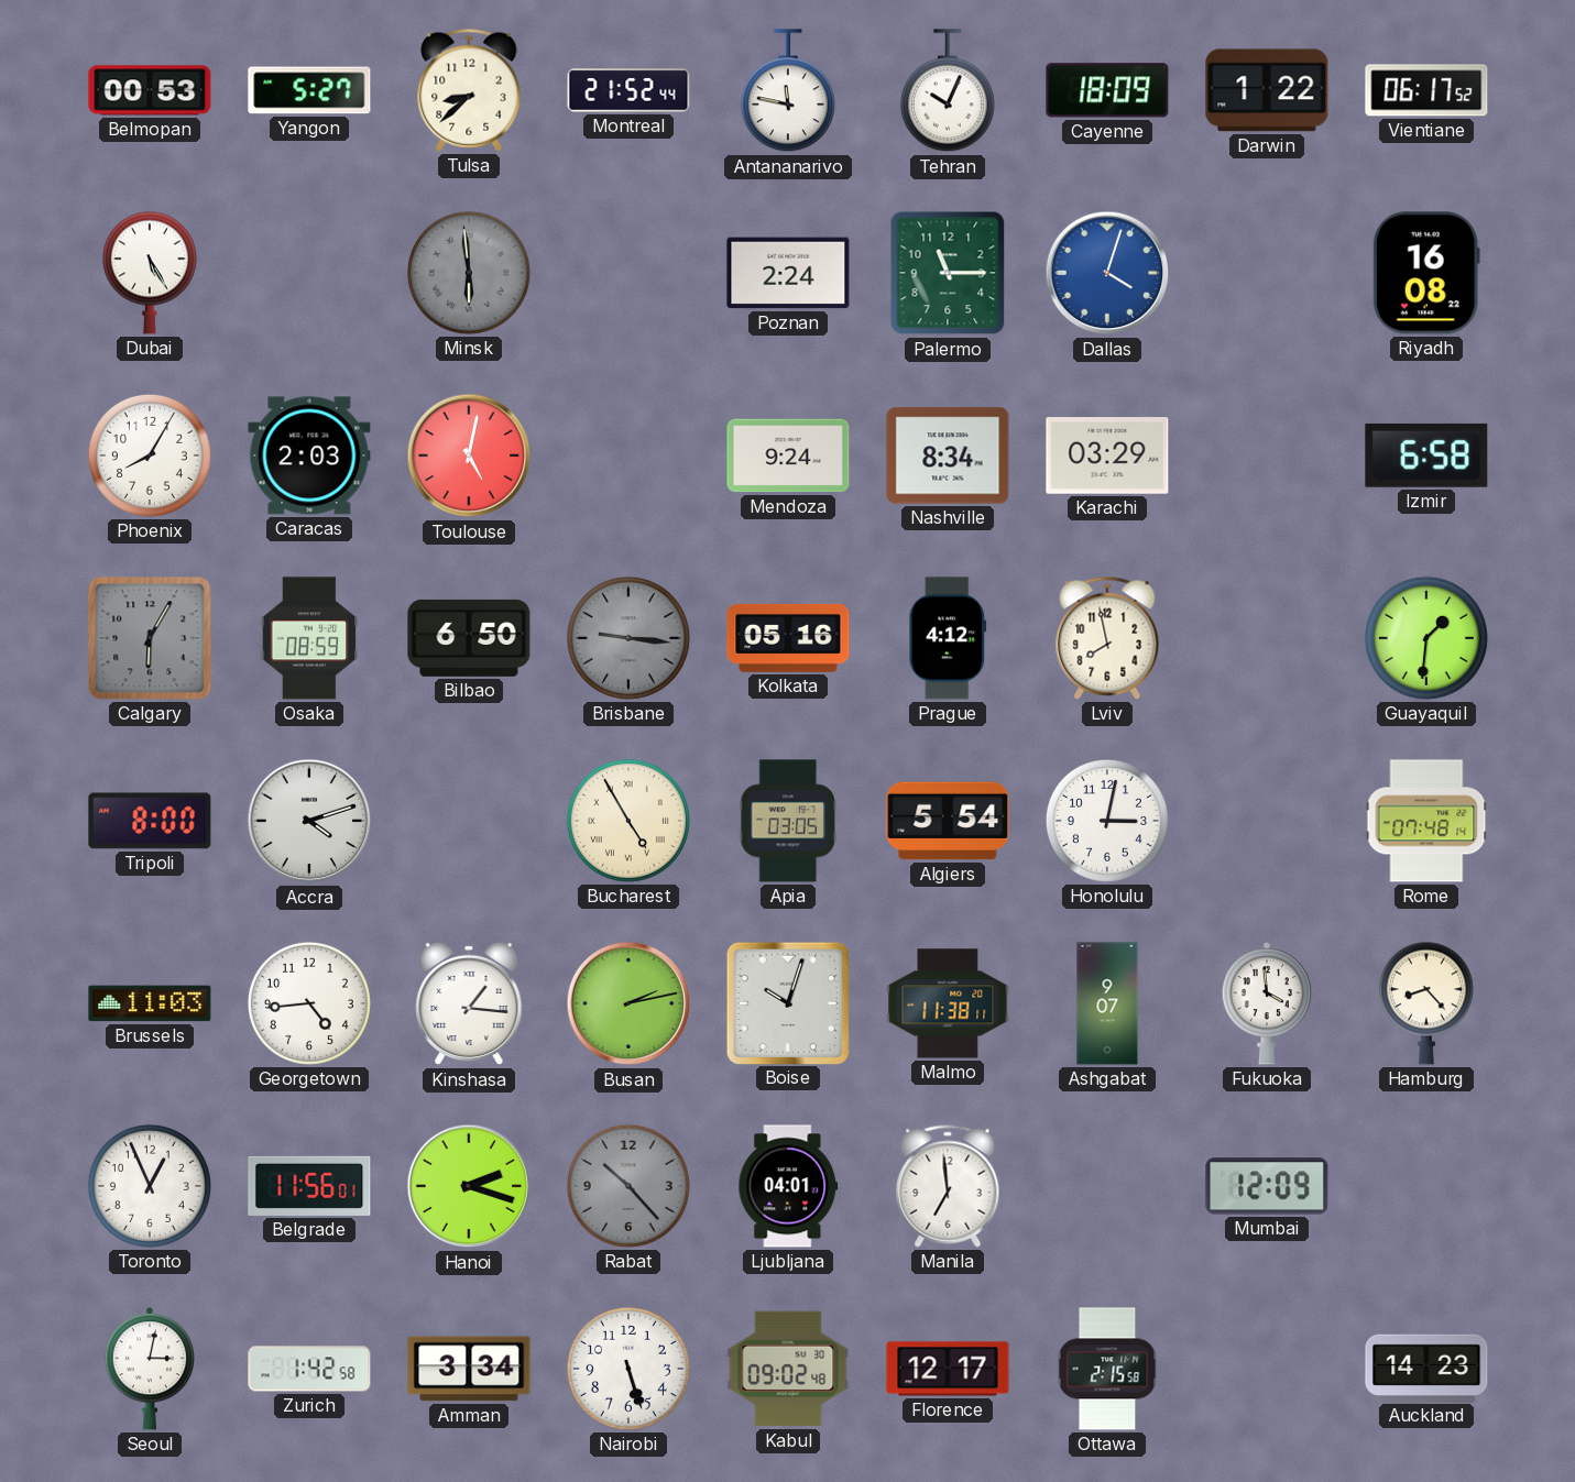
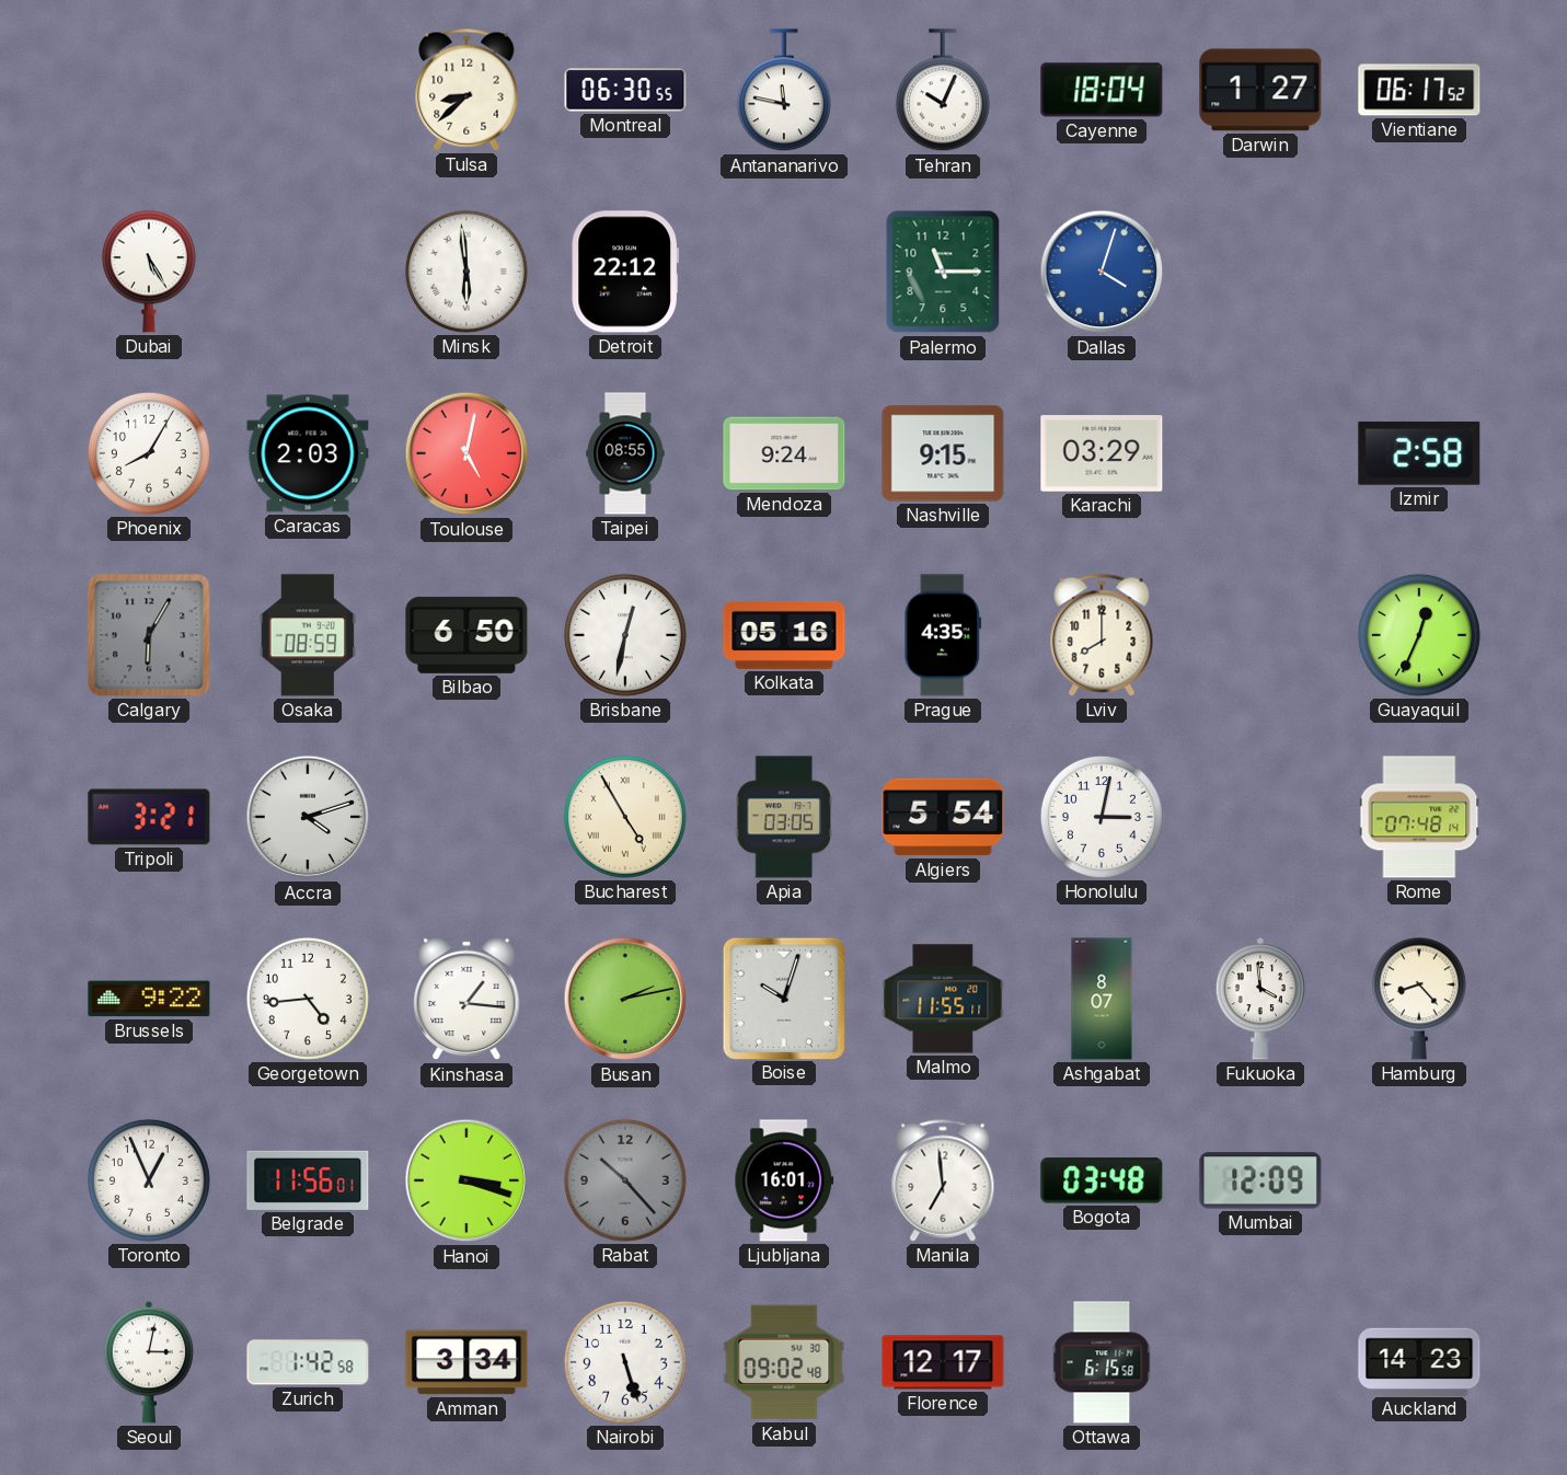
Belmopan: 00:53 -> none (150, 90)
Yangon: 5:27 -> none (309, 90)
Montreal: 21:52 -> 06:30 (625, 90)
Cayenne: 18:09 -> 18:04 (1102, 90)
Darwin: 1:22 -> 1:27 (1260, 90)
Minsk dial: grey -> white (466, 272)
Detroit: none -> 22:12 (625, 272)
Poznan: 2:24 -> none (788, 273)
Riyadh: 16:08 -> none (1426, 273)
Taipei: none -> 08:55 (625, 453)
Nashville: 8:34 -> 9:15 (943, 453)
Izmir: 6:58 -> 2:58 (1419, 453)
Brisbane: 9:16 -> 12:32 (625, 635)
Brisbane dial: grey -> white (625, 635)
Prague: 4:12 -> 4:35 (943, 635)
Lviv: 7:58 -> 8:00 (1102, 635)
Guayaquil: 1:31 -> 12:34 (1419, 635)
Tripoli: 8:00 -> 3:21 (149, 817)
Brussels: 11:03 -> 9:22 (149, 999)
Malmo: 11:38 -> 11:55 (943, 999)
Ashgabat: 9:07 -> 8:07 (1102, 999)
Hanoi: 2:18 -> 3:18 (466, 1180)
Ljubljana: 04:01 -> 16:01 (784, 1180)
Bogota: none -> 03:48 (1102, 1180)
Ottawa: 2:15 -> 6:15 (1102, 1362)
